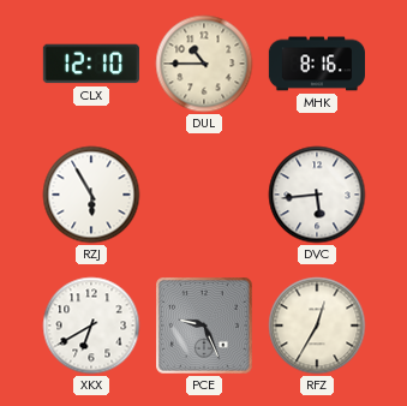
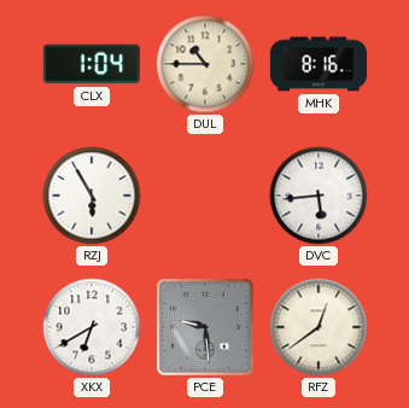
CLX: 12:10 -> 1:04 (92, 64)
PCE: 9:26 -> 9:29 (206, 328)
RFZ: 12:35 -> 12:39 (319, 327)
